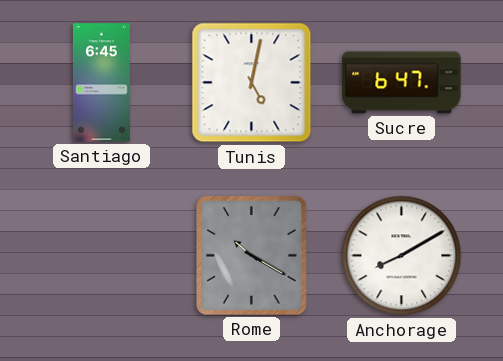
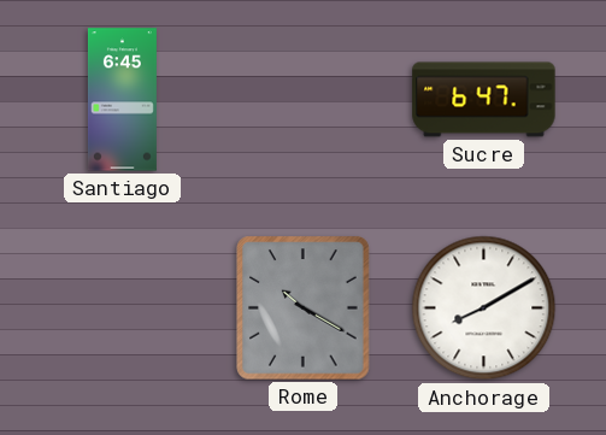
Tunis: 5:02 -> none (252, 83)
